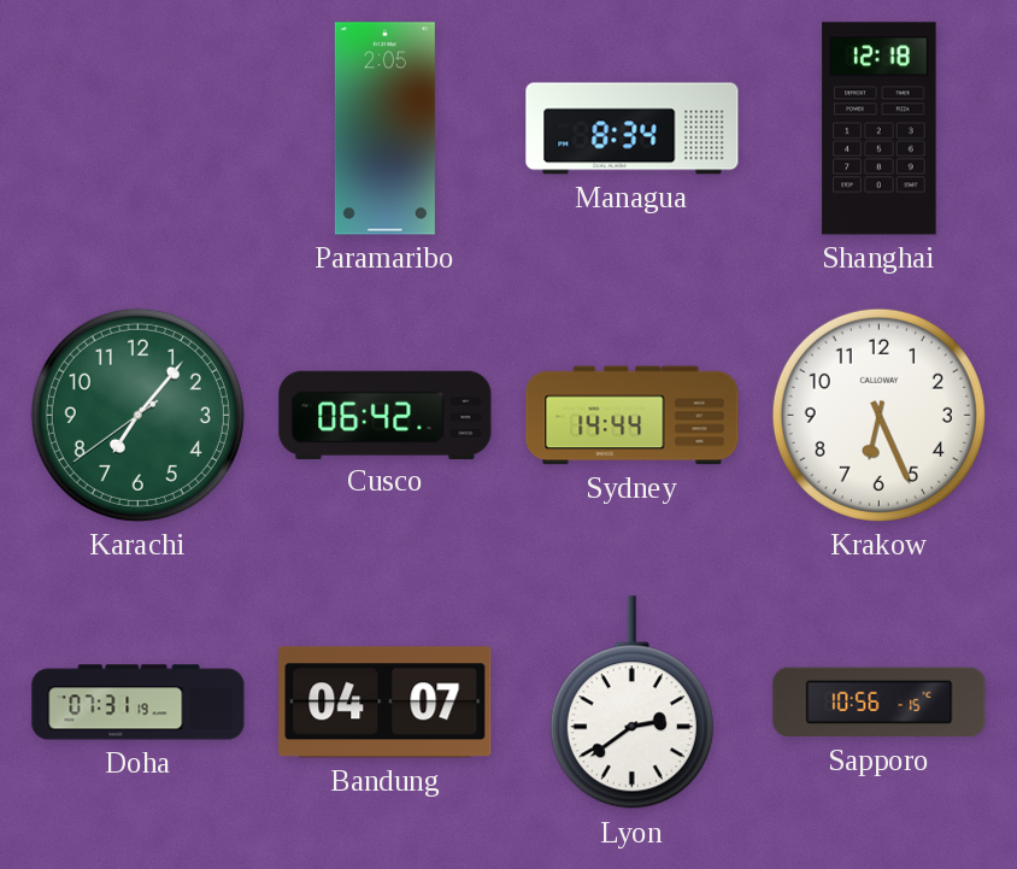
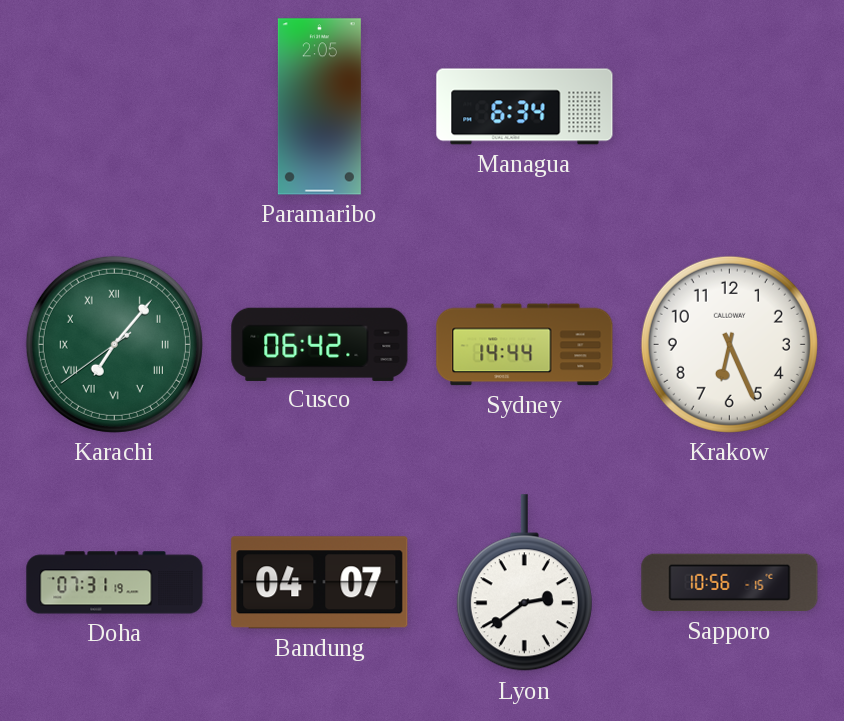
Managua: 8:34 -> 6:34 (525, 107)
Shanghai: 12:18 -> none (880, 129)
Karachi numerals: Arabic -> Roman (114, 344)
